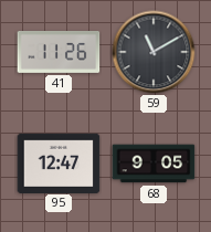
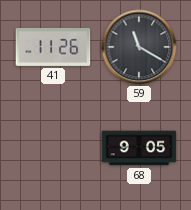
59: 11:10 -> 11:20 (139, 47)
95: 12:47 -> none (59, 162)
